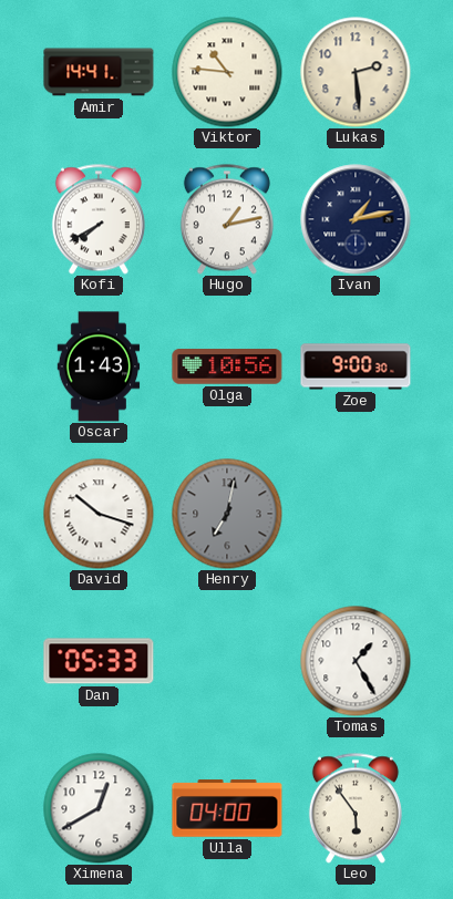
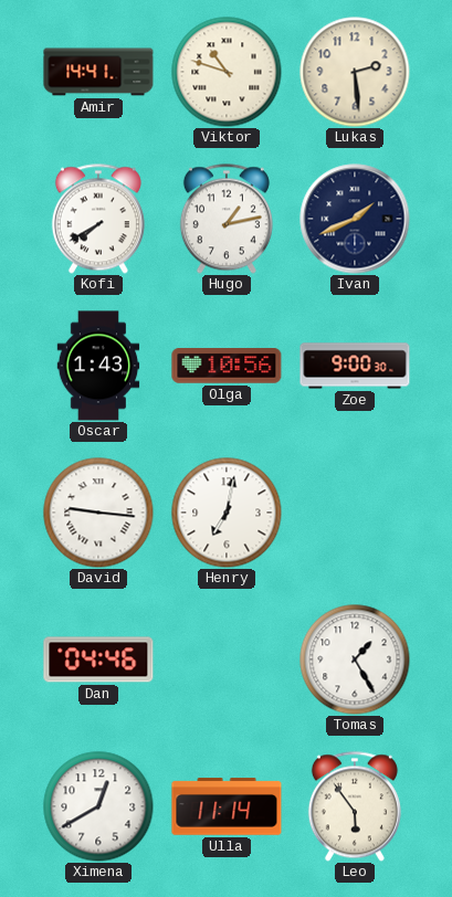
Viktor: 10:46 -> 10:48 (227, 72)
Ivan: 1:13 -> 1:41 (355, 219)
David: 10:18 -> 9:16 (98, 513)
Henry dial: grey -> white (227, 513)
Dan: 05:33 -> 04:46 (98, 659)
Ulla: 04:00 -> 11:14 (227, 806)
